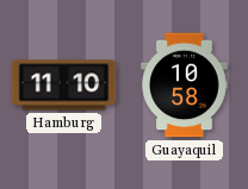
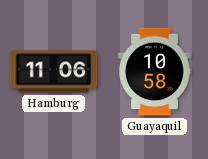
Hamburg: 11:10 -> 11:06 (54, 72)
